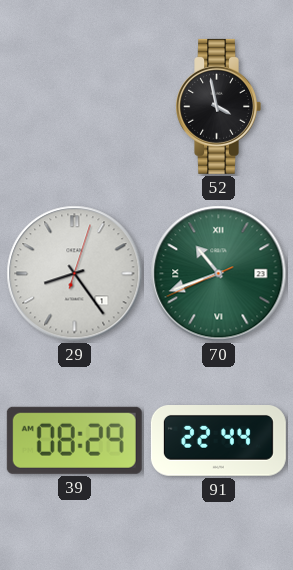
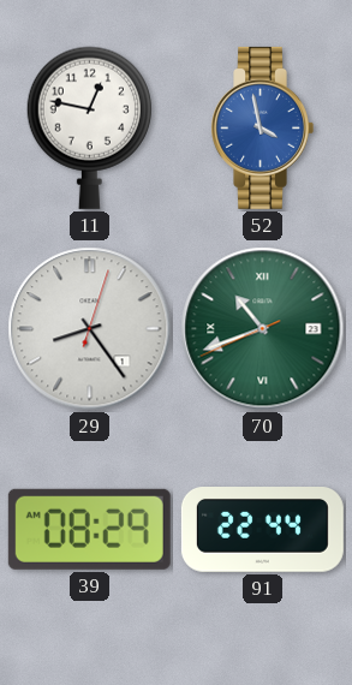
11: none -> 12:47 (89, 127)
52 dial: black -> blue (262, 127)
